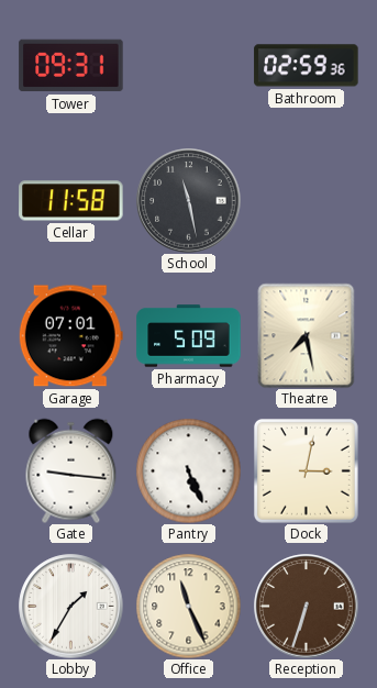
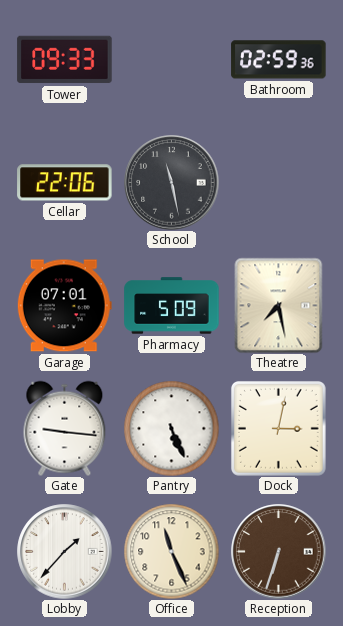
Tower: 09:31 -> 09:33 (65, 60)
Cellar: 11:58 -> 22:06 (65, 183)
Lobby: 1:35 -> 1:37 (65, 552)
